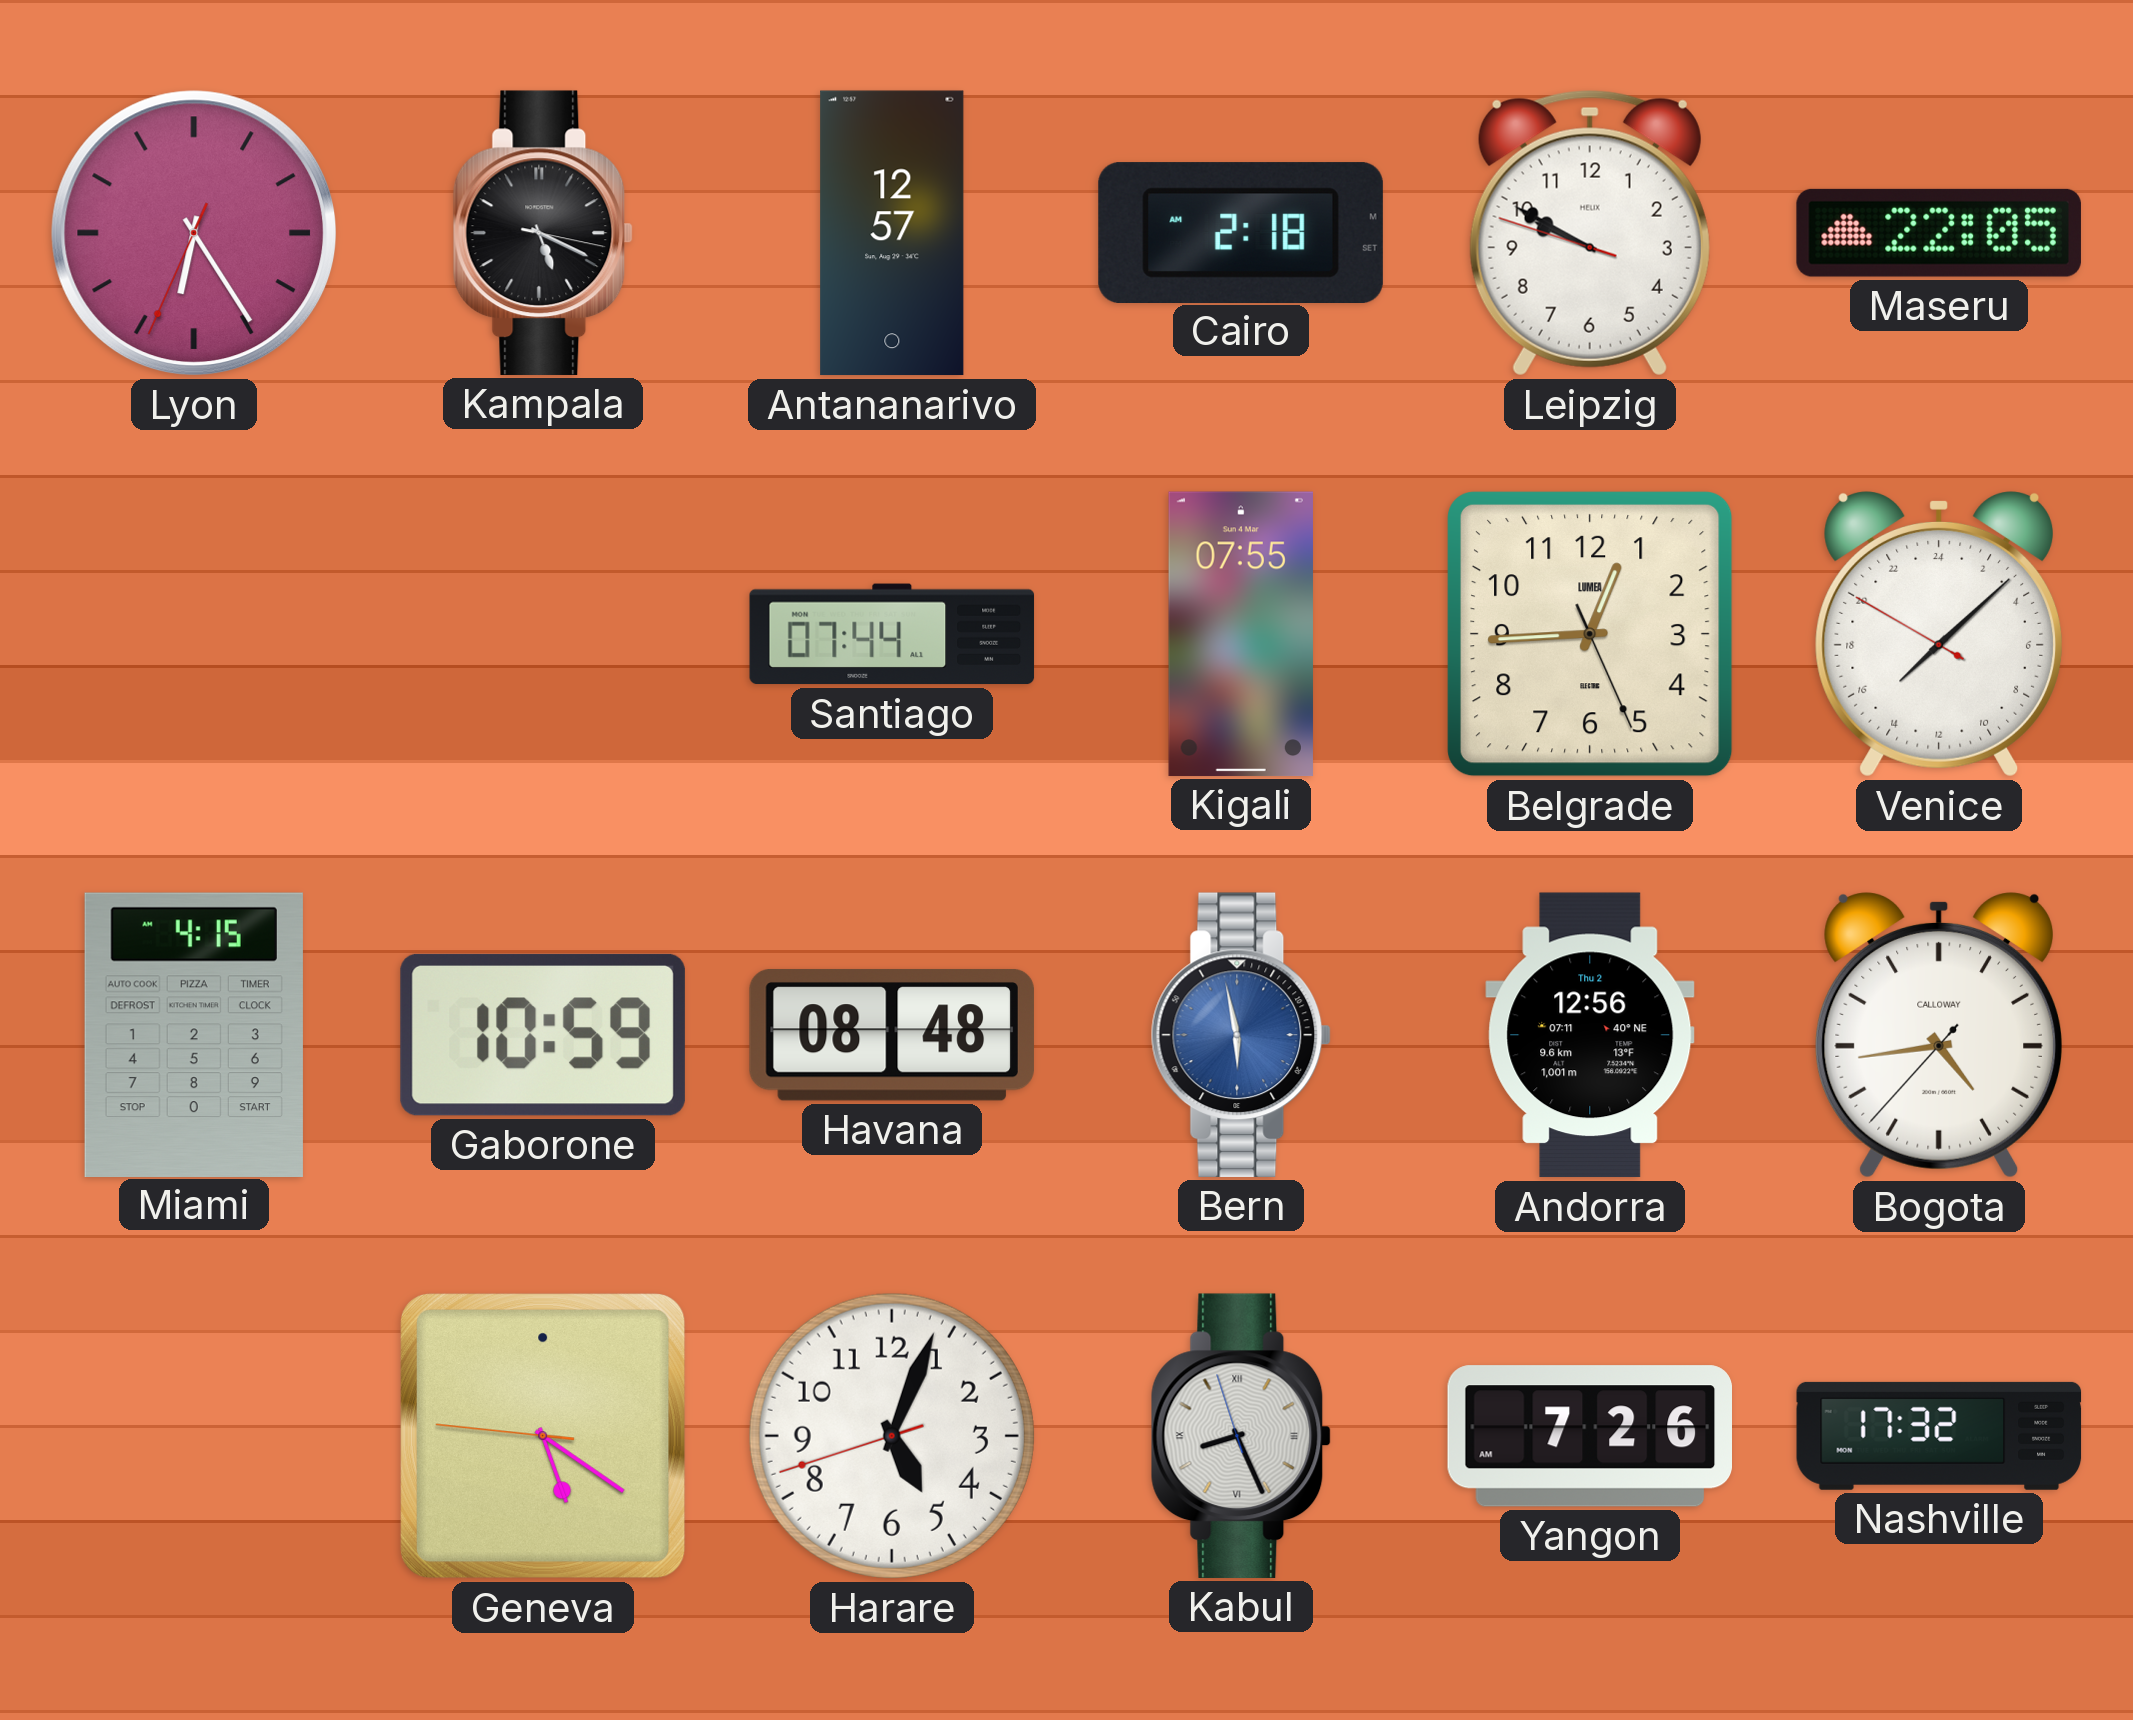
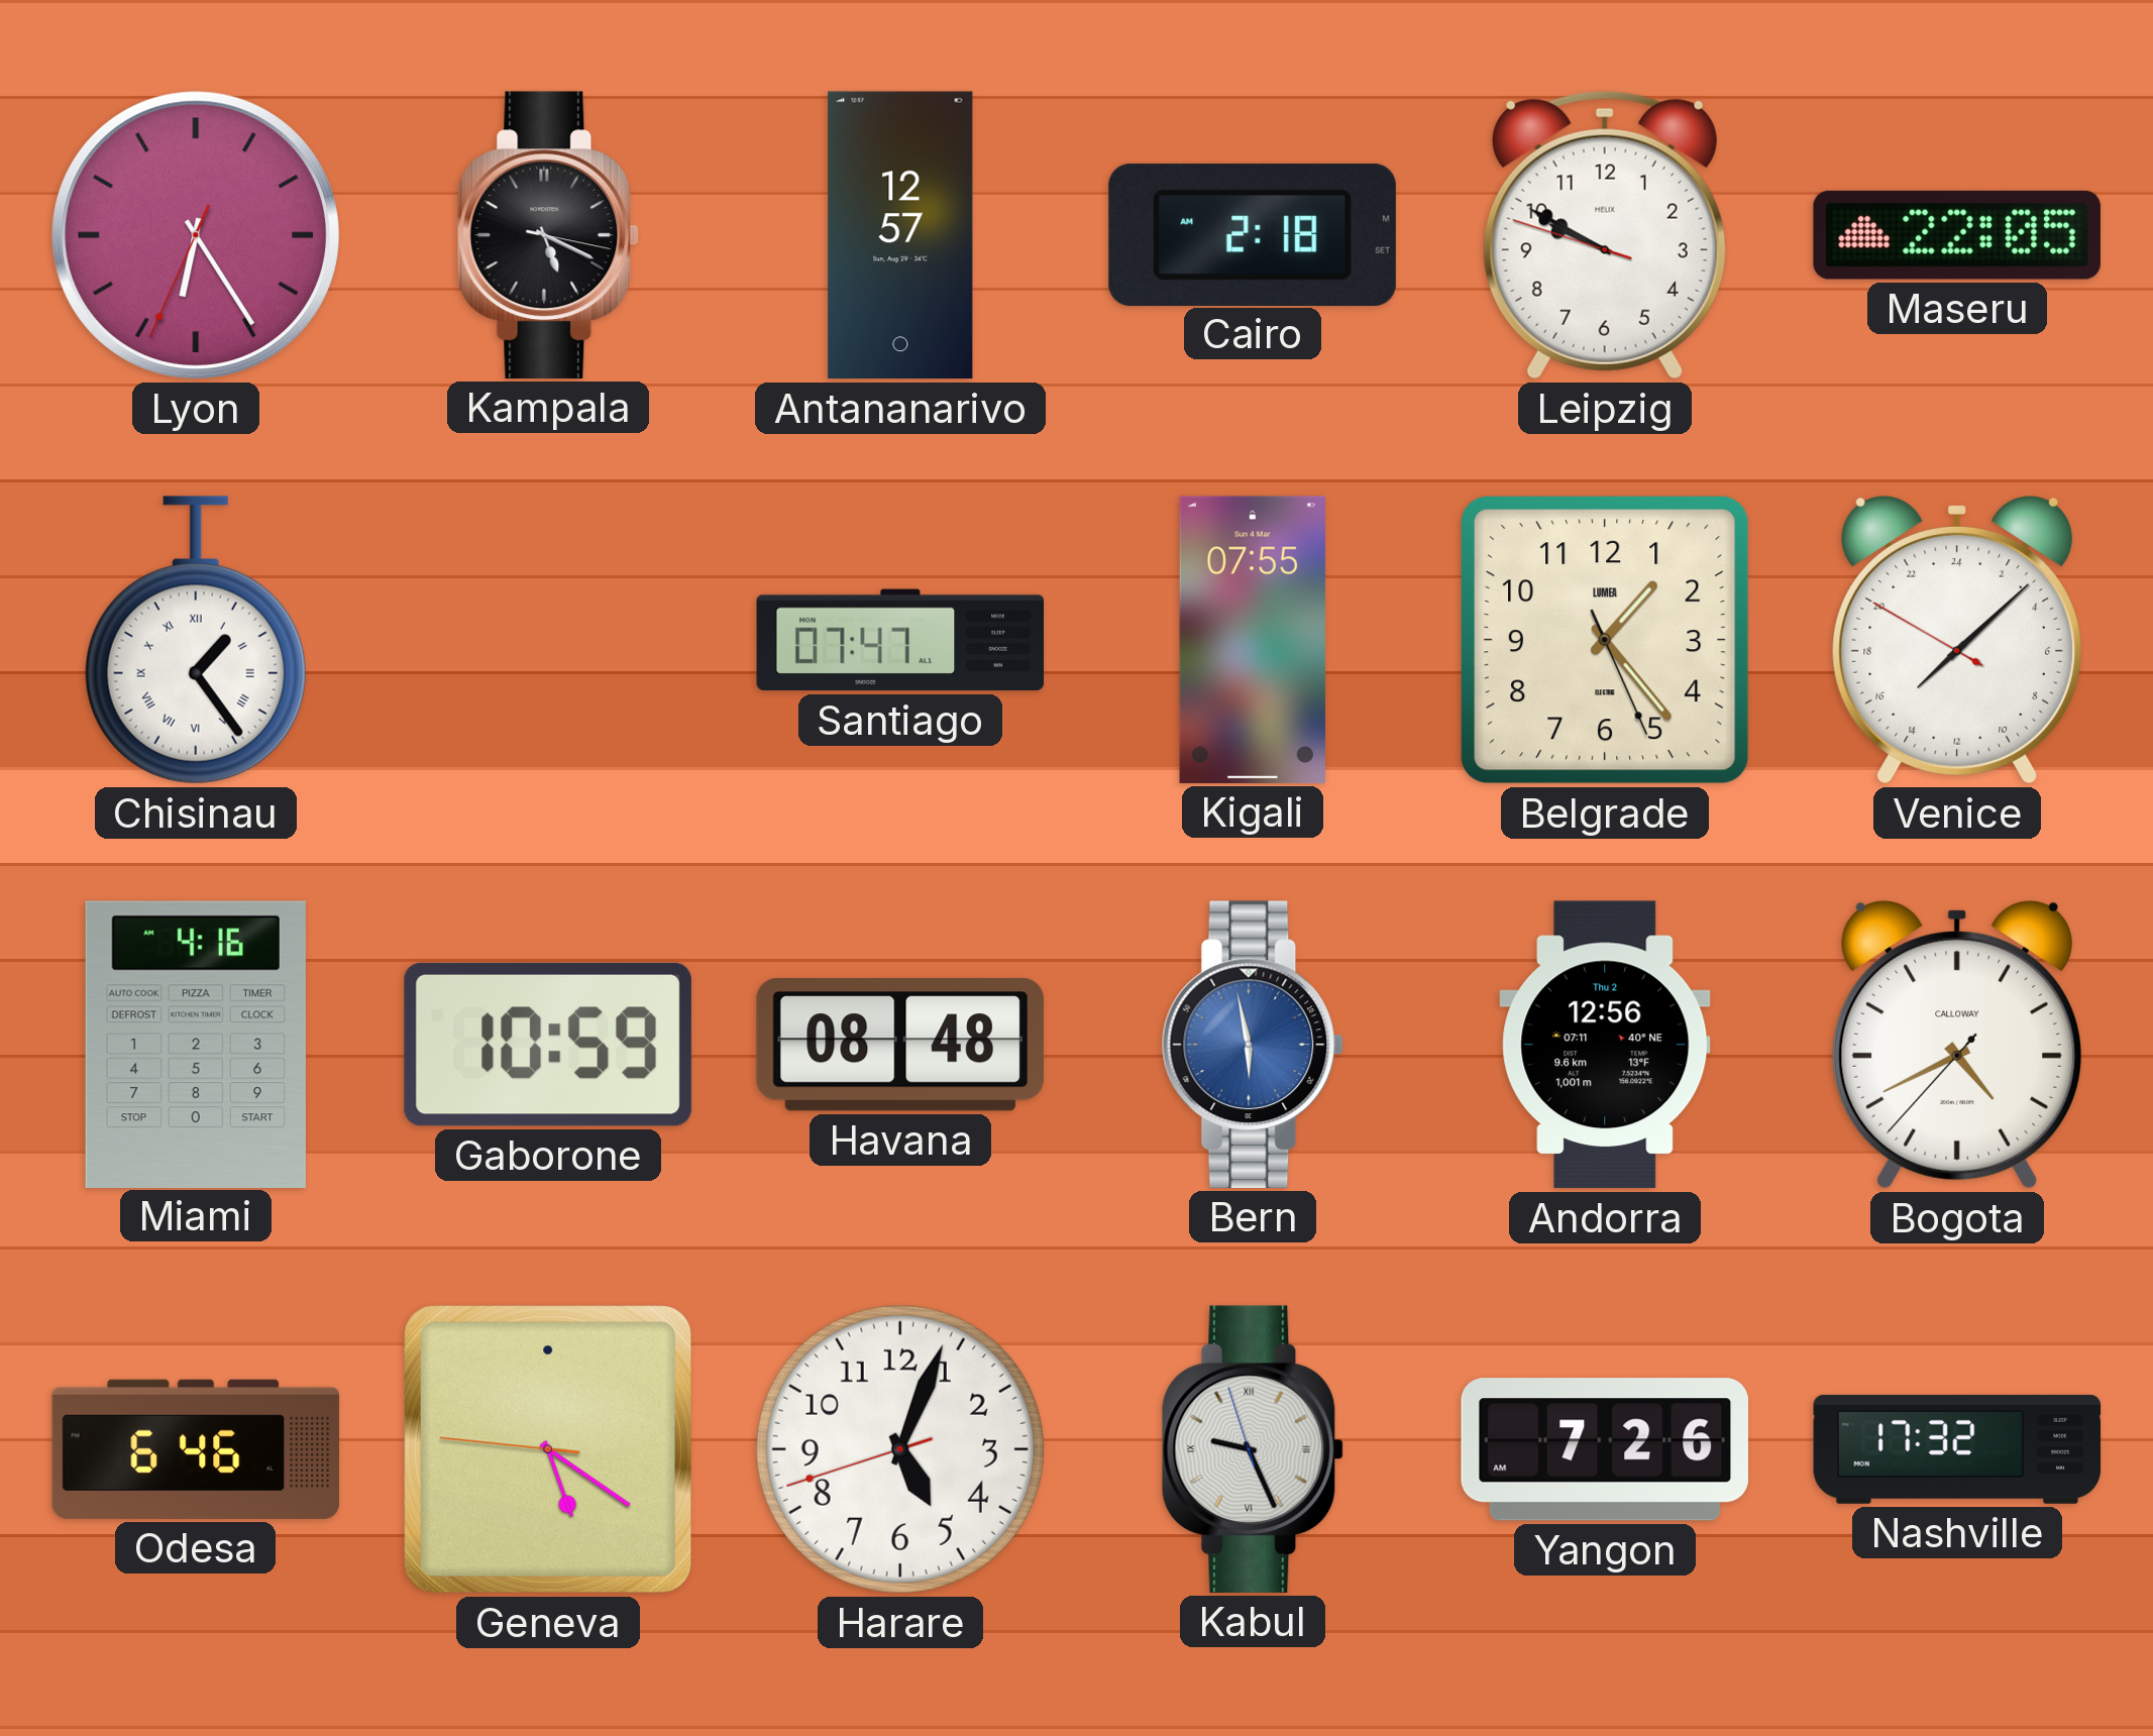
Chisinau: none -> 1:24 (196, 640)
Santiago: 07:44 -> 07:47 (900, 640)
Belgrade: 12:44 -> 1:23 (1606, 641)
Miami: 4:15 -> 4:16 (196, 1044)
Bogota: 4:43 -> 4:40 (1956, 1046)
Odesa: none -> 6:46 (196, 1449)
Kabul: 8:25 -> 9:25 (1253, 1449)
